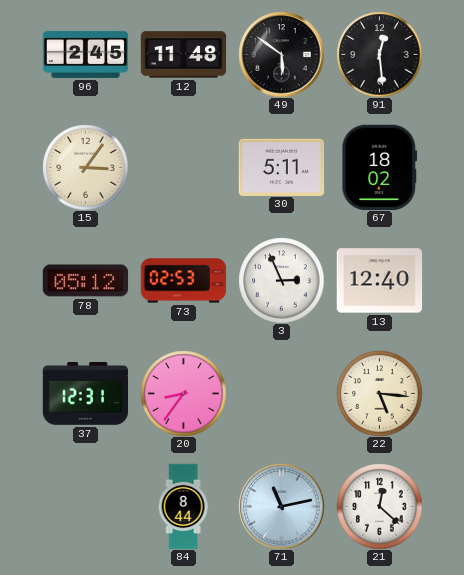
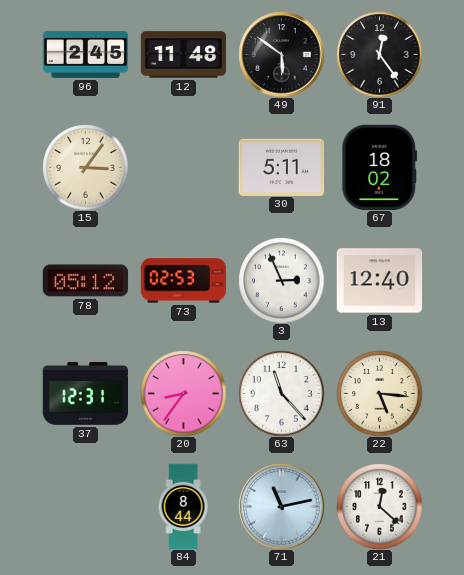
91: 12:29 -> 12:24 (379, 54)
63: none -> 11:23 (281, 393)
